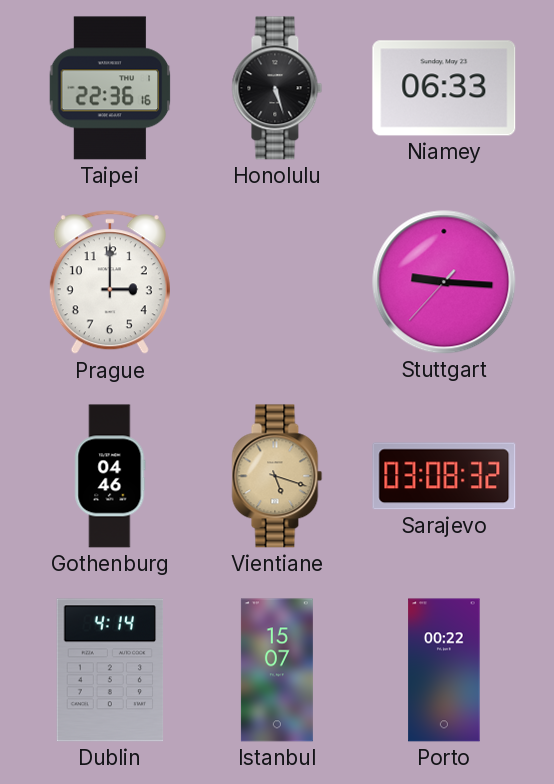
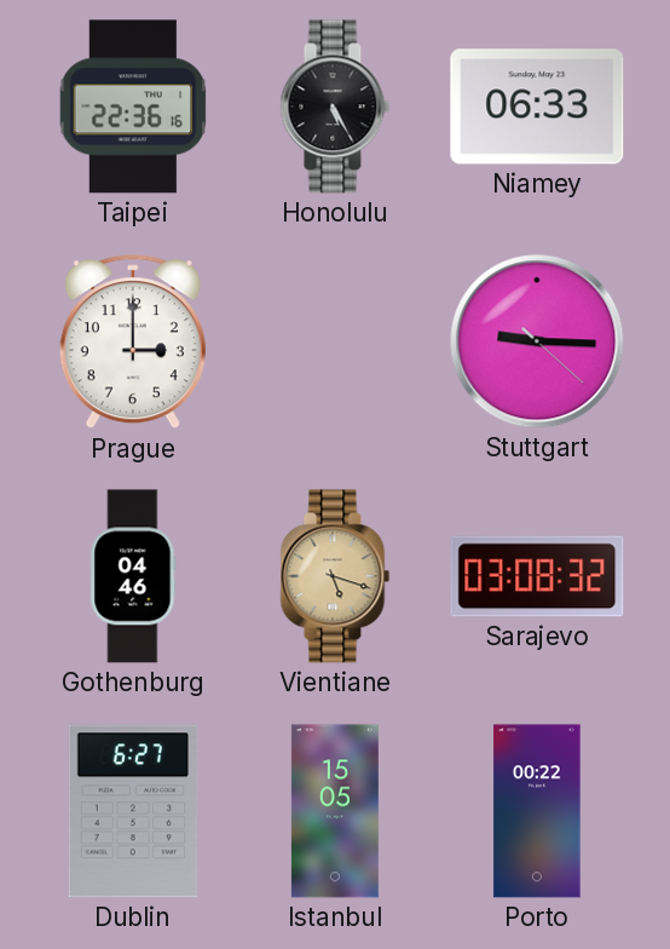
Honolulu: 5:27 -> 5:25 (335, 107)
Stuttgart: 9:15:37 -> 9:15:22 (537, 341)
Dublin: 4:14 -> 6:27 (133, 811)
Istanbul: 15:07 -> 15:05 (335, 811)
